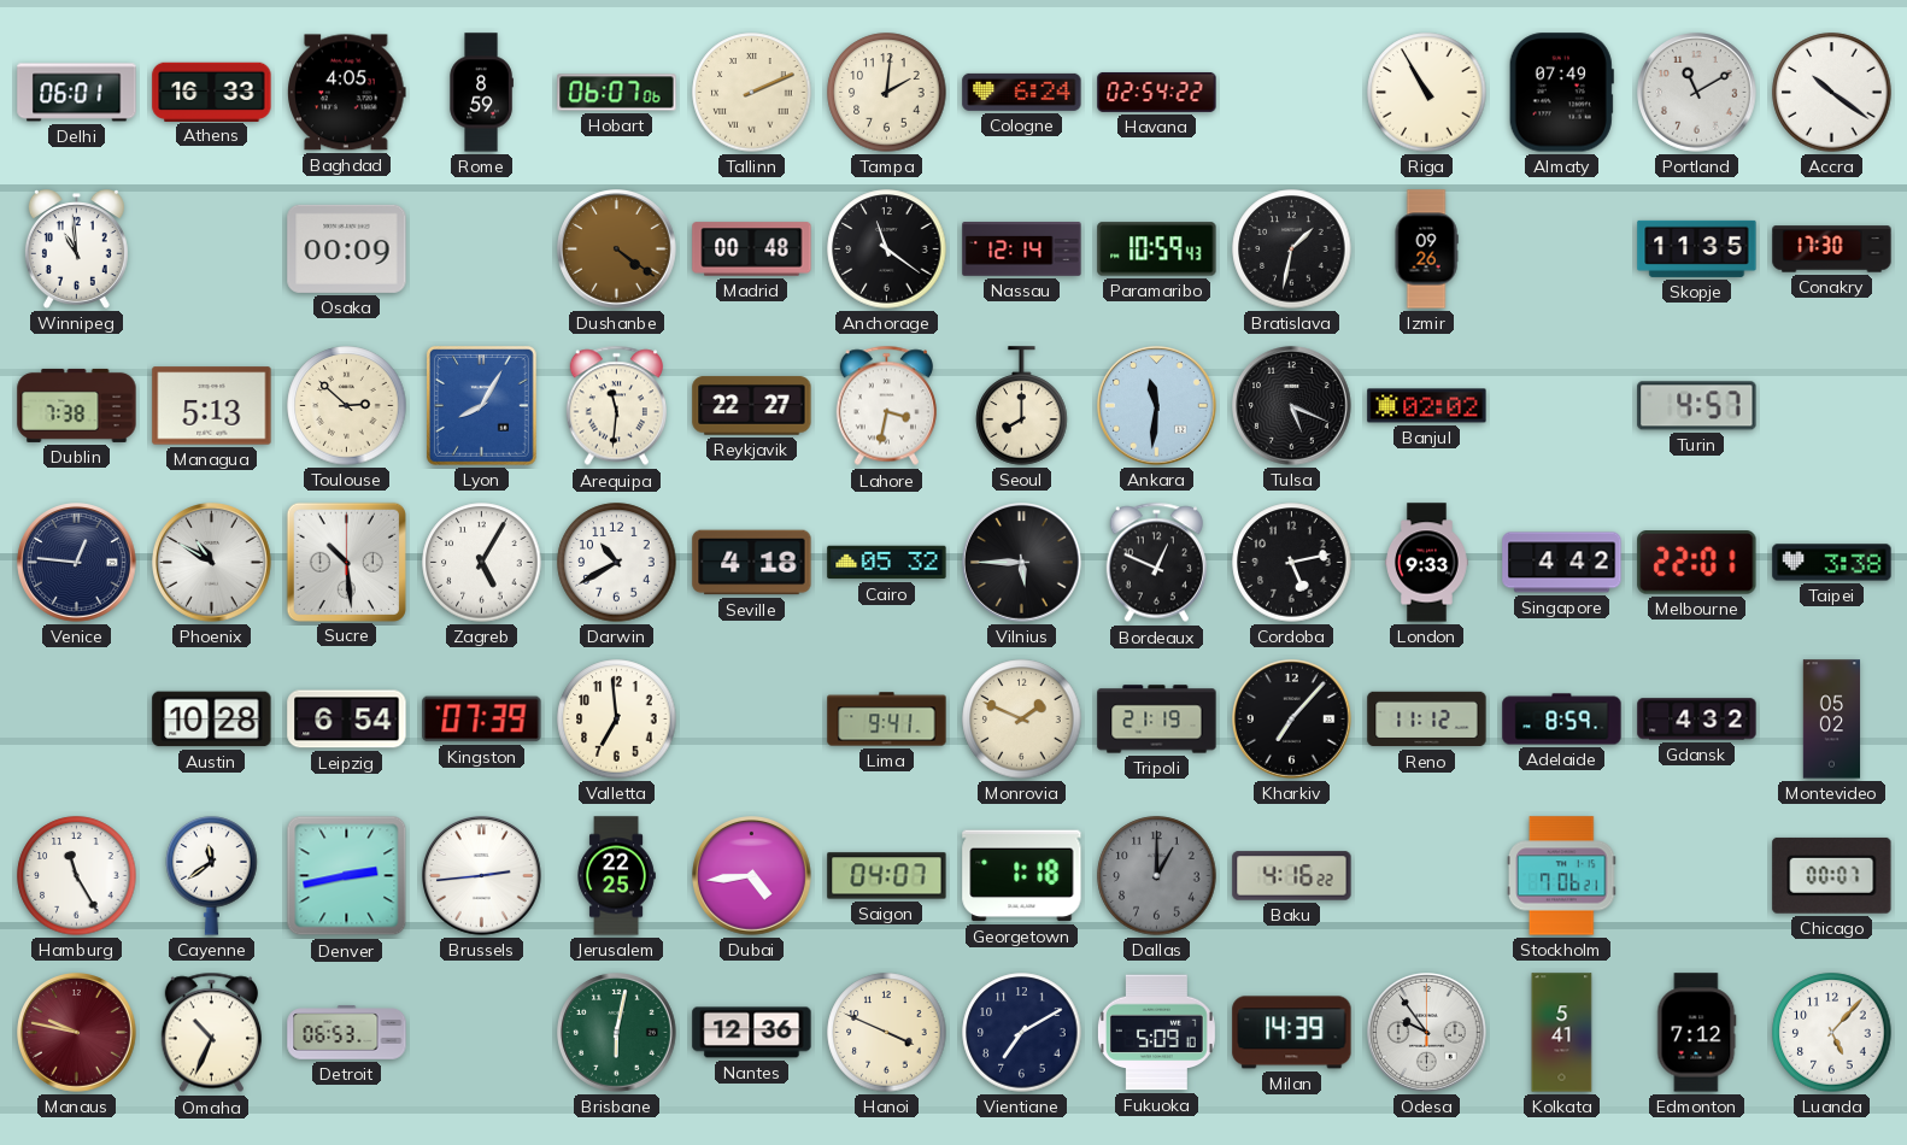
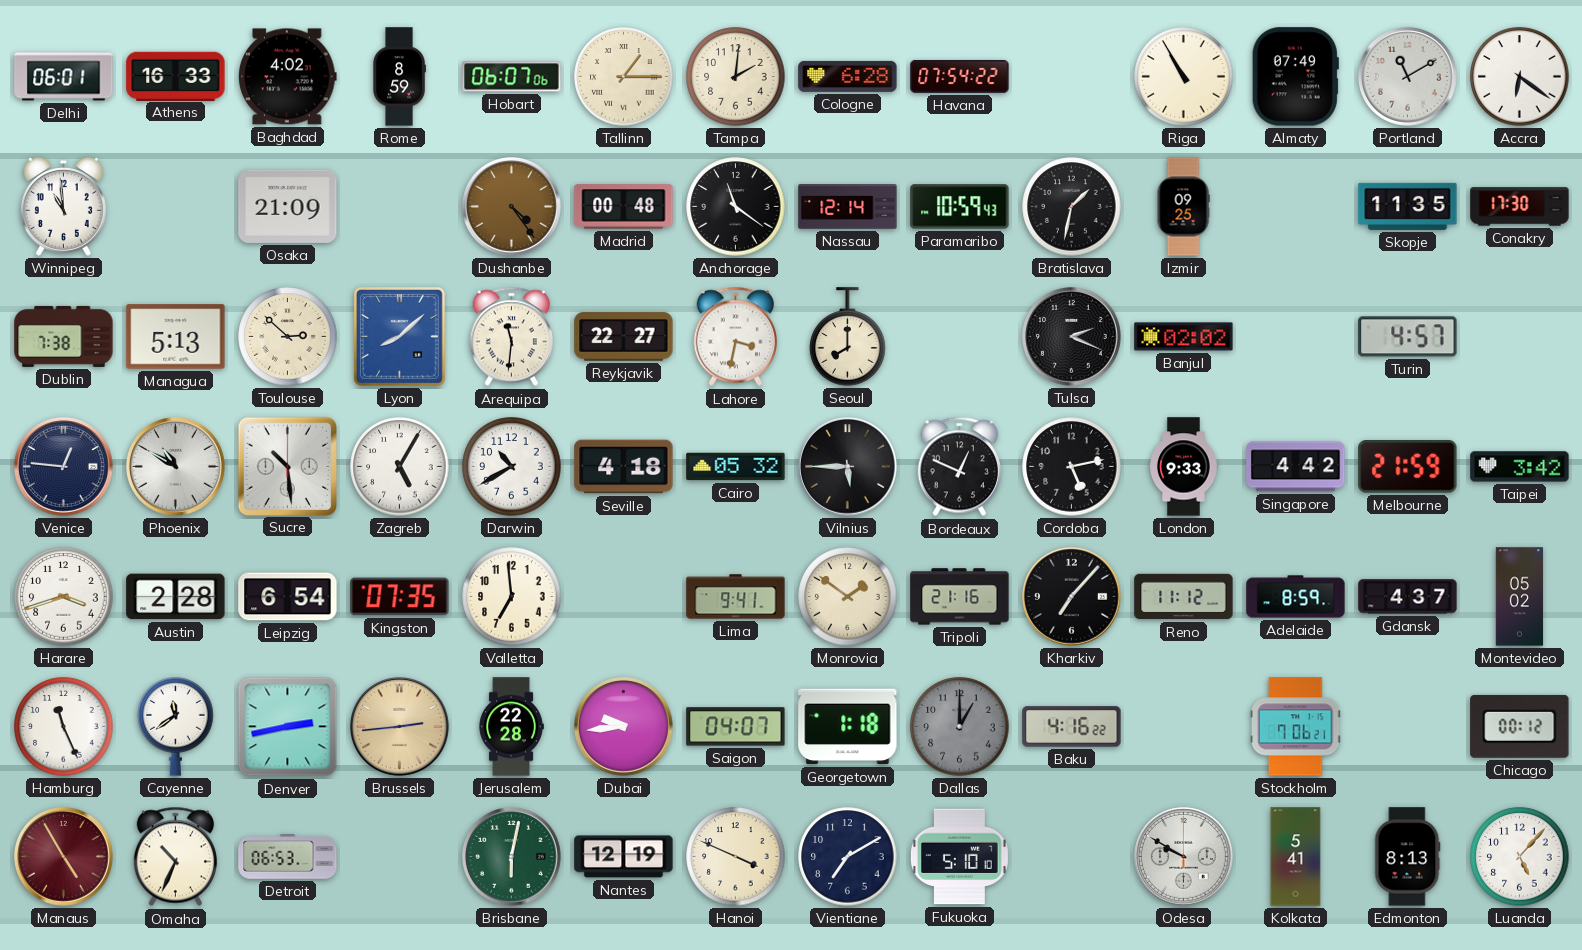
Baghdad: 4:05 -> 4:02 (288, 77)
Tallinn: 2:11 -> 1:15 (624, 77)
Cologne: 6:24 -> 6:28 (848, 76)
Havana: 02:54 -> 07:54 (960, 76)
Accra: 10:21 -> 6:21 (1520, 77)
Osaka: 00:09 -> 21:09 (288, 206)
Dushanbe: 4:21 -> 4:24 (512, 207)
Izmir: 09:26 -> 09:25 (1183, 207)
Lyon: 8:05 -> 8:08 (399, 337)
Ankara: 11:31 -> none (1157, 406)
Tulsa: 5:19 -> 2:19 (1072, 337)
Melbourne: 22:01 -> 21:59 (1408, 467)
Taipei: 3:38 -> 3:42 (1520, 467)
Harare: none -> 3:42 (64, 597)
Austin: 10:28 -> 2:28 (176, 597)
Kingston: 07:39 -> 07:35 (400, 597)
Monrovia: 1:49 -> 1:51 (848, 597)
Tripoli: 21:19 -> 21:16 (960, 597)
Gdansk: 4:32 -> 4:37 (1408, 597)
Hamburg: 11:25 -> 11:26 (64, 727)
Brussels dial: white -> champagne (400, 727)
Jerusalem: 22:25 -> 22:28 (511, 727)
Dubai: 4:44 -> 9:44 (624, 727)
Chicago: 00:07 -> 00:12 (1520, 726)
Manaus: 9:47 -> 4:55 (64, 857)
Nantes: 12:36 -> 12:19 (624, 857)
Fukuoka: 5:09 -> 5:10 (959, 857)
Milan: 14:39 -> none (1292, 1033)
Odesa: 9:54 -> 9:50 (1184, 857)
Edmonton: 7:12 -> 8:13 (1408, 857)
